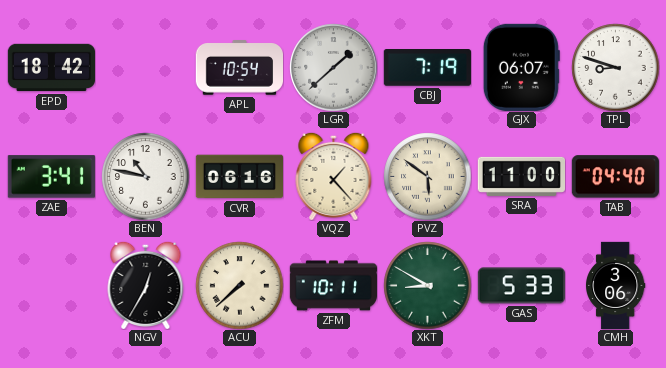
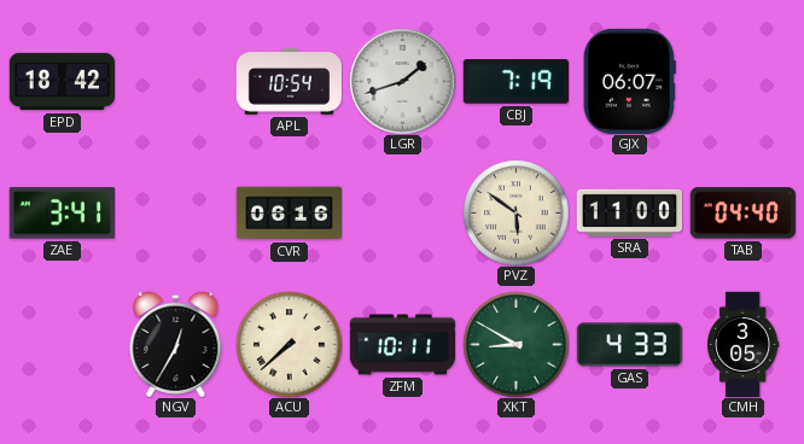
LGR: 1:38 -> 1:42 (402, 81)
TPL: 8:48 -> none (615, 67)
BEN: 10:47 -> none (145, 176)
VQZ: 1:23 -> none (334, 176)
GAS: 5:33 -> 4:33 (629, 345)
CMH: 3:06 -> 3:05 (744, 344)
